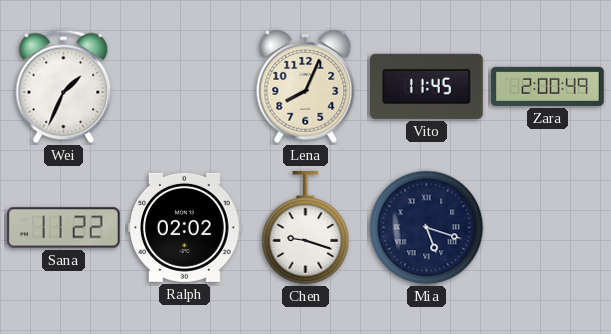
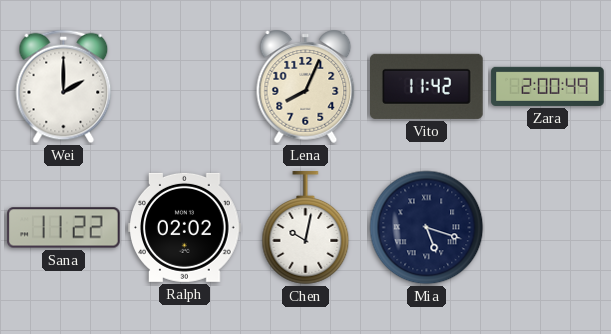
Wei: 1:34 -> 2:00 (64, 87)
Vito: 11:45 -> 11:42 (427, 86)
Chen: 9:18 -> 10:02 (306, 228)
